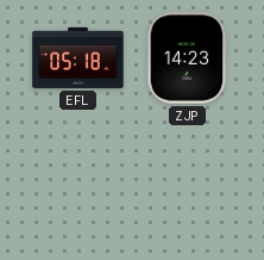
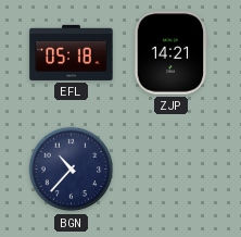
ZJP: 14:23 -> 14:21 (170, 53)
BGN: none -> 10:37 (72, 170)
